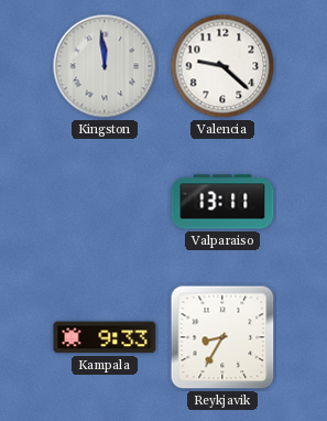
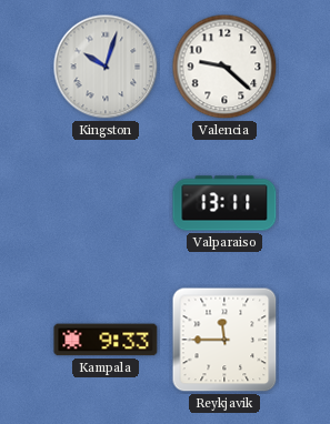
Kingston: 11:59 -> 10:03 (106, 67)
Reykjavik: 8:35 -> 11:45 (224, 340)
